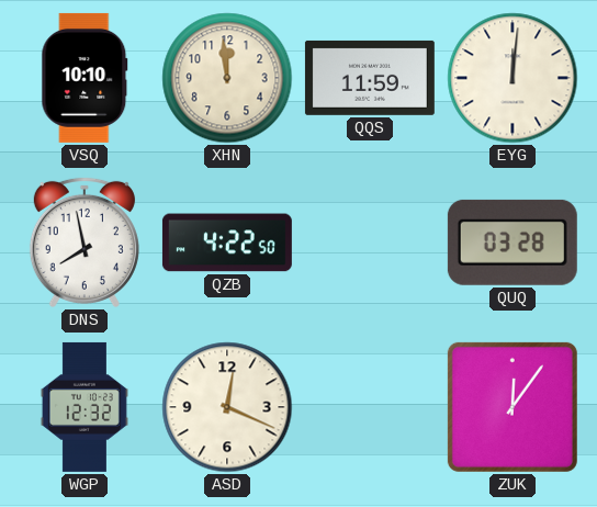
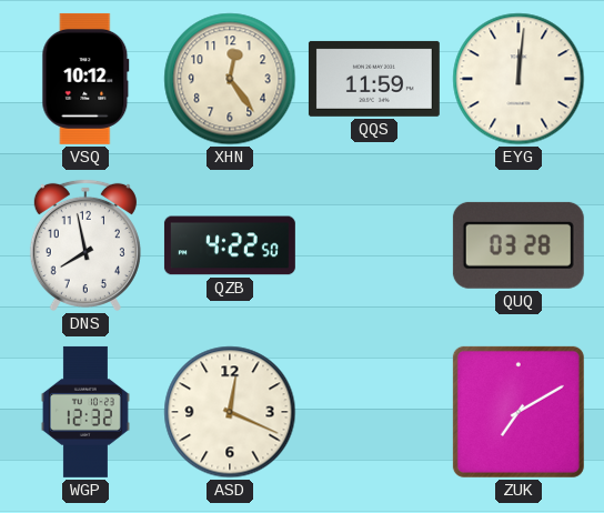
VSQ: 10:10 -> 10:12 (85, 79)
XHN: 11:59 -> 12:24 (230, 79)
ZUK: 12:06 -> 7:10 (519, 412)
